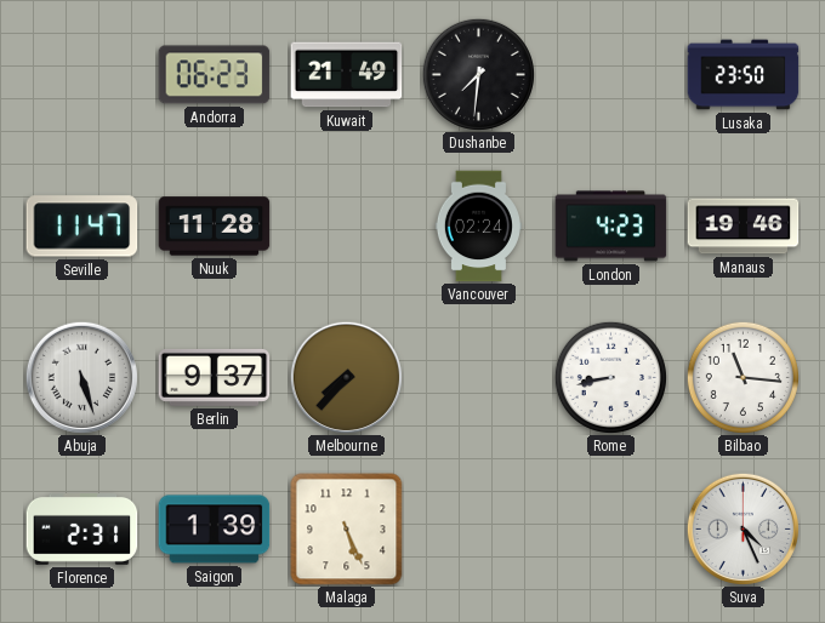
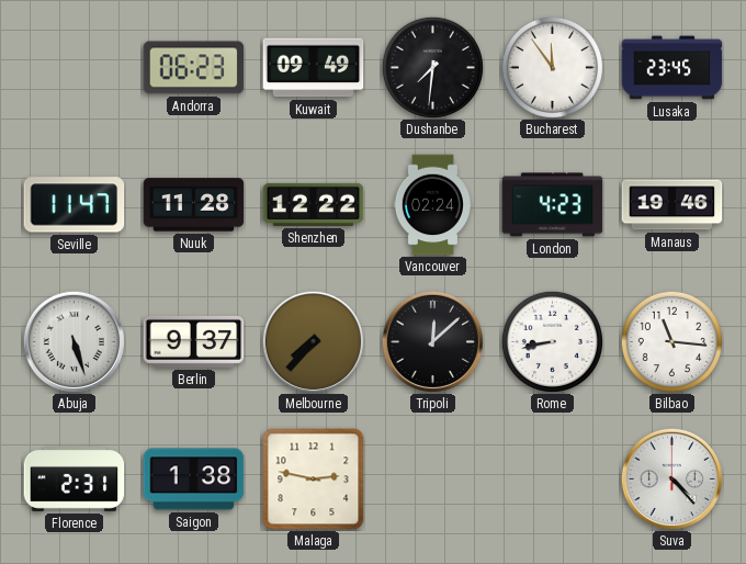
Kuwait: 21:49 -> 09:49 (314, 68)
Bucharest: none -> 11:54 (552, 67)
Lusaka: 23:50 -> 23:45 (672, 68)
Shenzhen: none -> 12:22 (314, 204)
Tripoli: none -> 12:08 (432, 341)
Saigon: 1:39 -> 1:38 (194, 480)
Malaga: 5:26 -> 2:47 (314, 480)
Suva: 4:26 -> 4:23 (671, 478)
